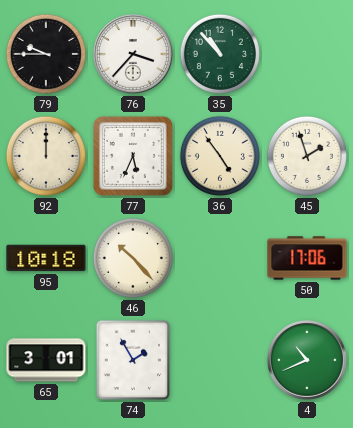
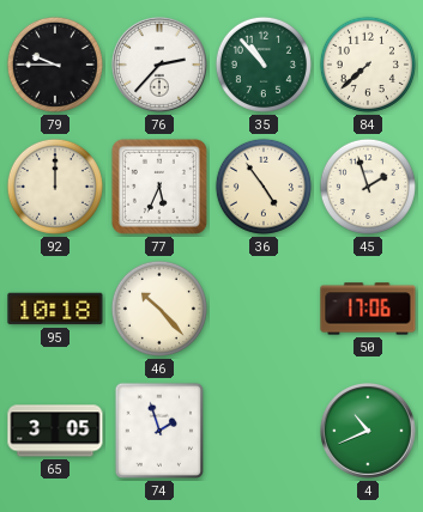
76: 3:37 -> 2:37 (161, 65)
84: none -> 7:38 (368, 65)
65: 3:01 -> 3:05 (55, 431)
74: 1:55 -> 1:57 (159, 431)
